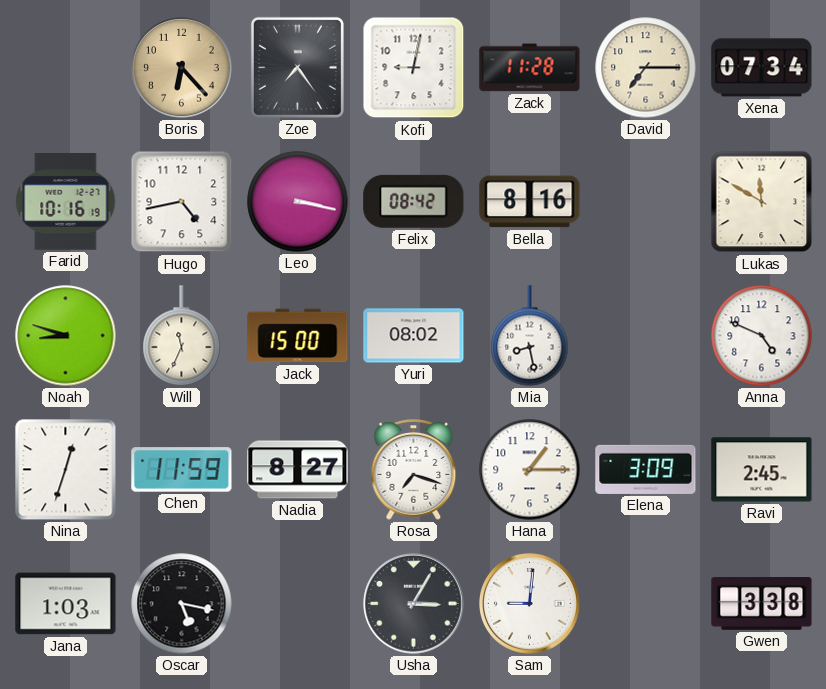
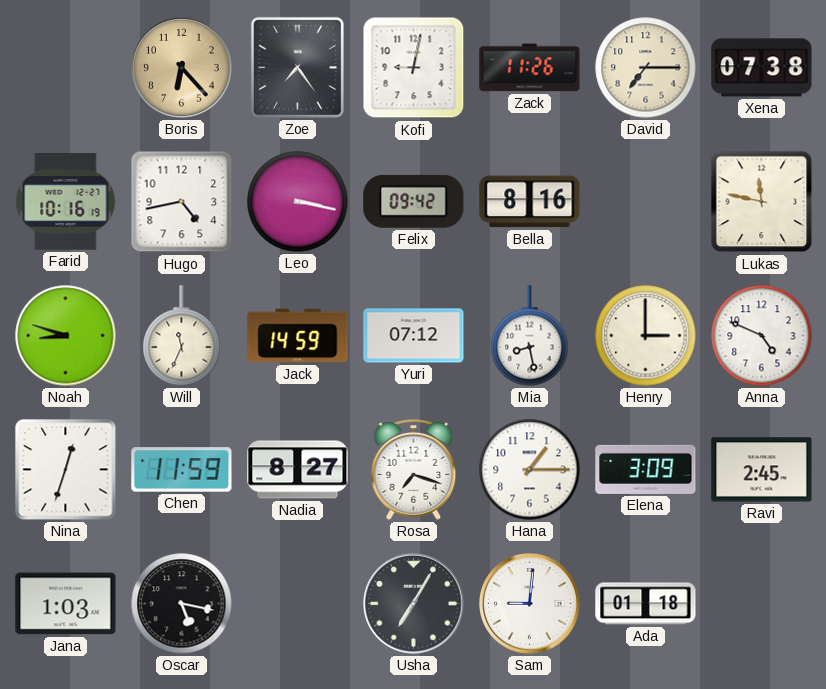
Zack: 11:28 -> 11:26 (530, 68)
Xena: 07:34 -> 07:38 (762, 68)
Felix: 08:42 -> 09:42 (414, 201)
Lukas: 11:50 -> 11:47 (762, 202)
Jack: 15:00 -> 14:59 (298, 336)
Yuri: 08:02 -> 07:12 (414, 336)
Henry: none -> 3:00 (646, 336)
Usha: 3:05 -> 7:05 (414, 604)
Ada: none -> 01:18 (646, 604)
Gwen: 3:38 -> none (762, 604)
